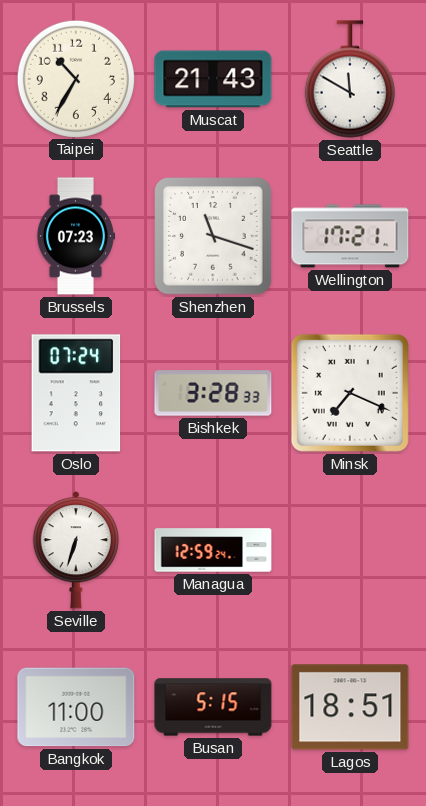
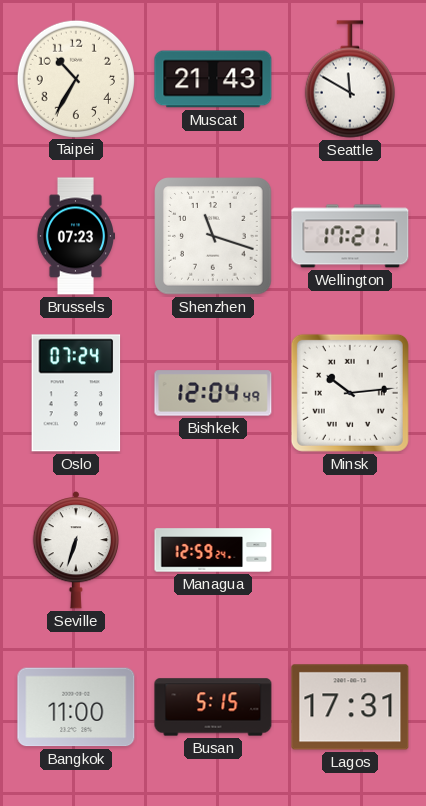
Bishkek: 3:28 -> 12:04 (213, 393)
Minsk: 7:19 -> 10:14 (350, 393)
Lagos: 18:51 -> 17:31 (350, 707)
